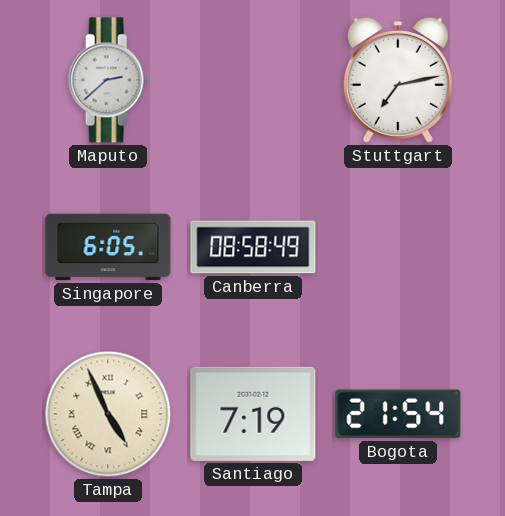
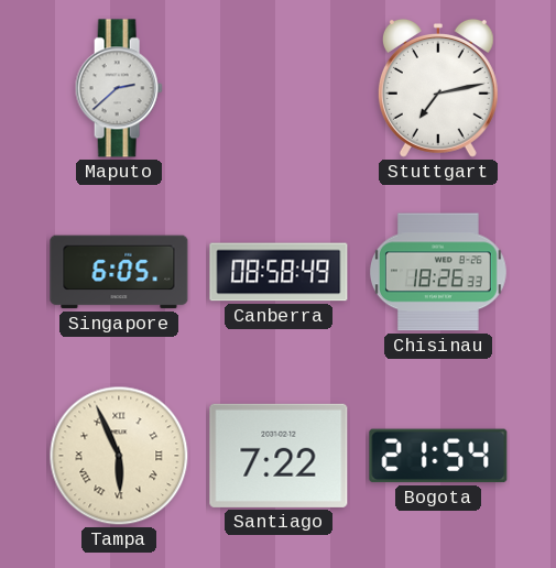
Chisinau: none -> 18:26 (438, 272)
Tampa: 4:56 -> 5:56 (119, 456)
Santiago: 7:19 -> 7:22 (279, 456)
